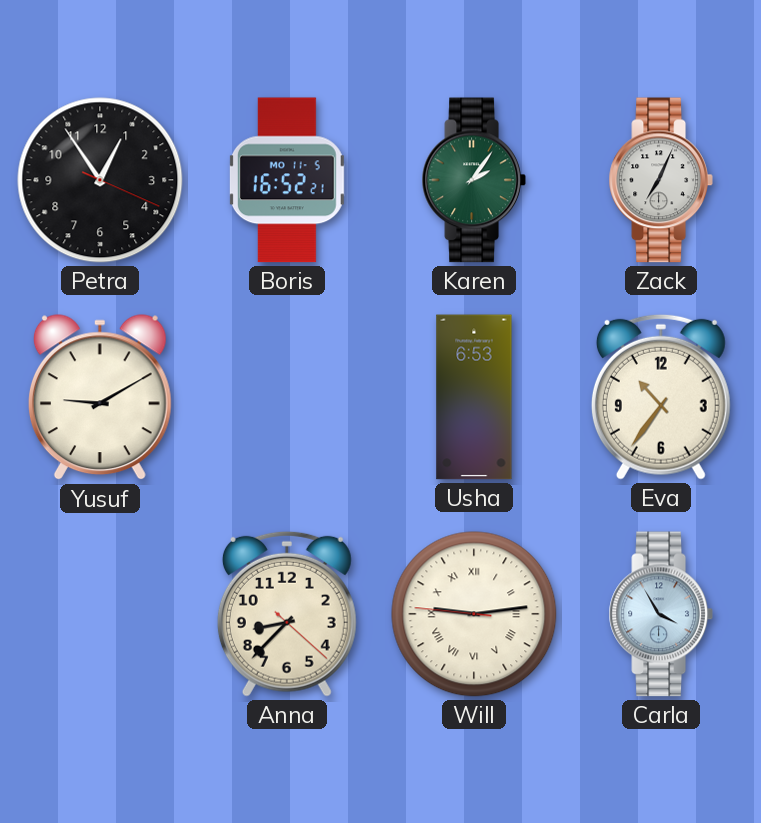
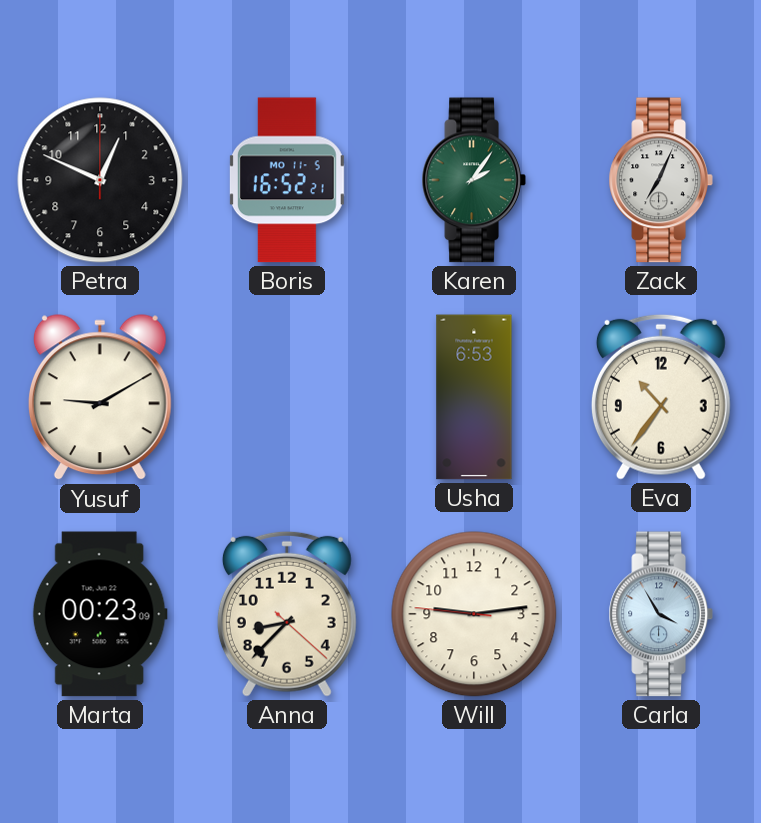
Petra: 12:54 -> 12:49 (100, 180)
Marta: none -> 00:23 (100, 614)
Will numerals: Roman -> Arabic (474, 614)
